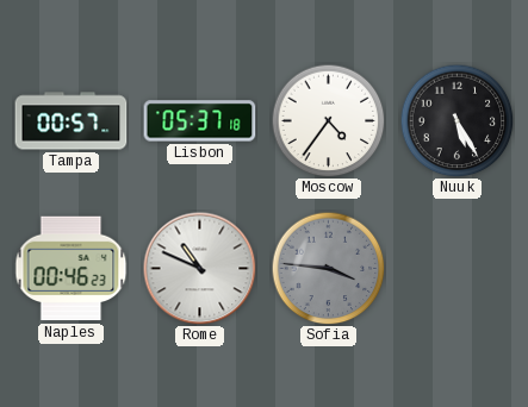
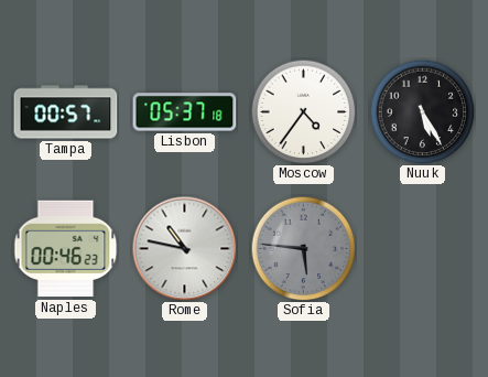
Rome: 10:49 -> 10:47 (184, 248)
Sofia: 3:46 -> 5:46 (303, 248)
